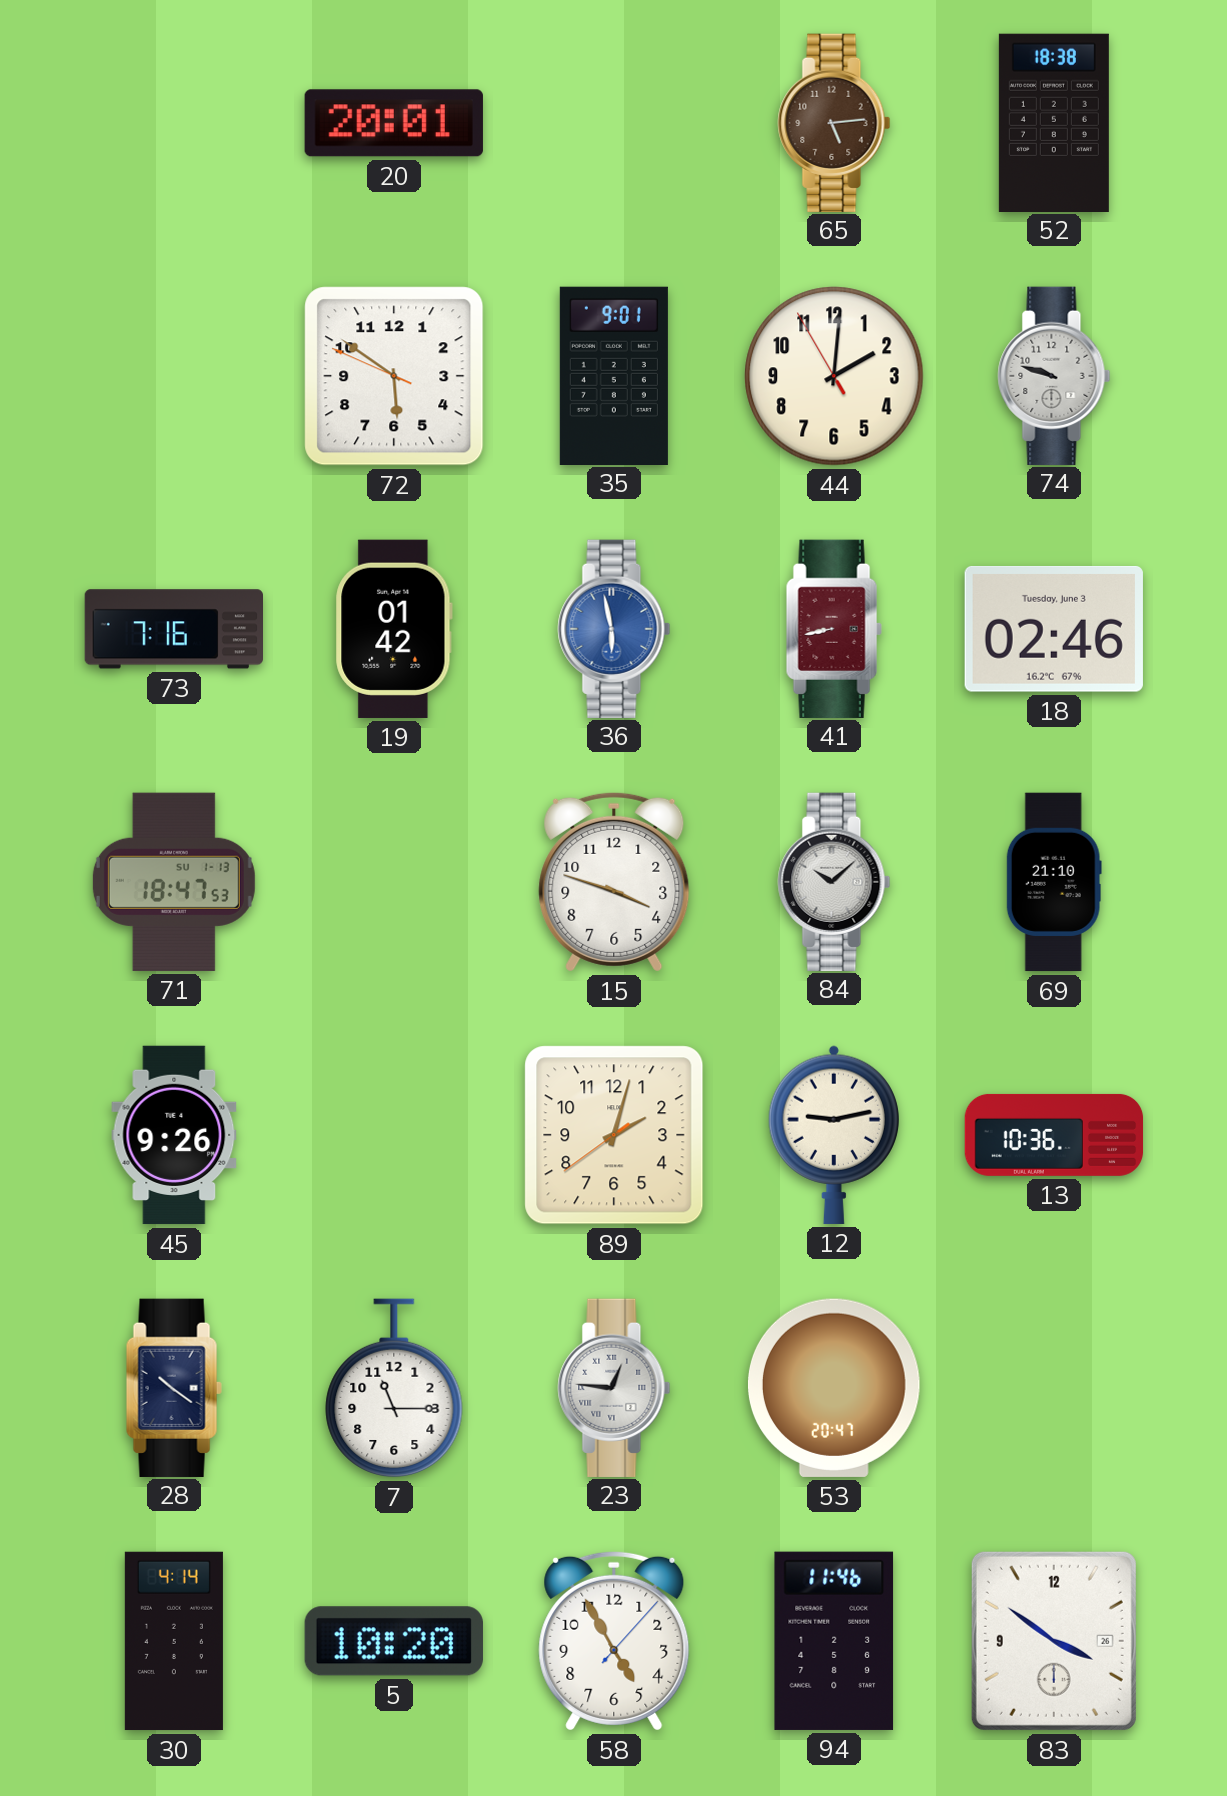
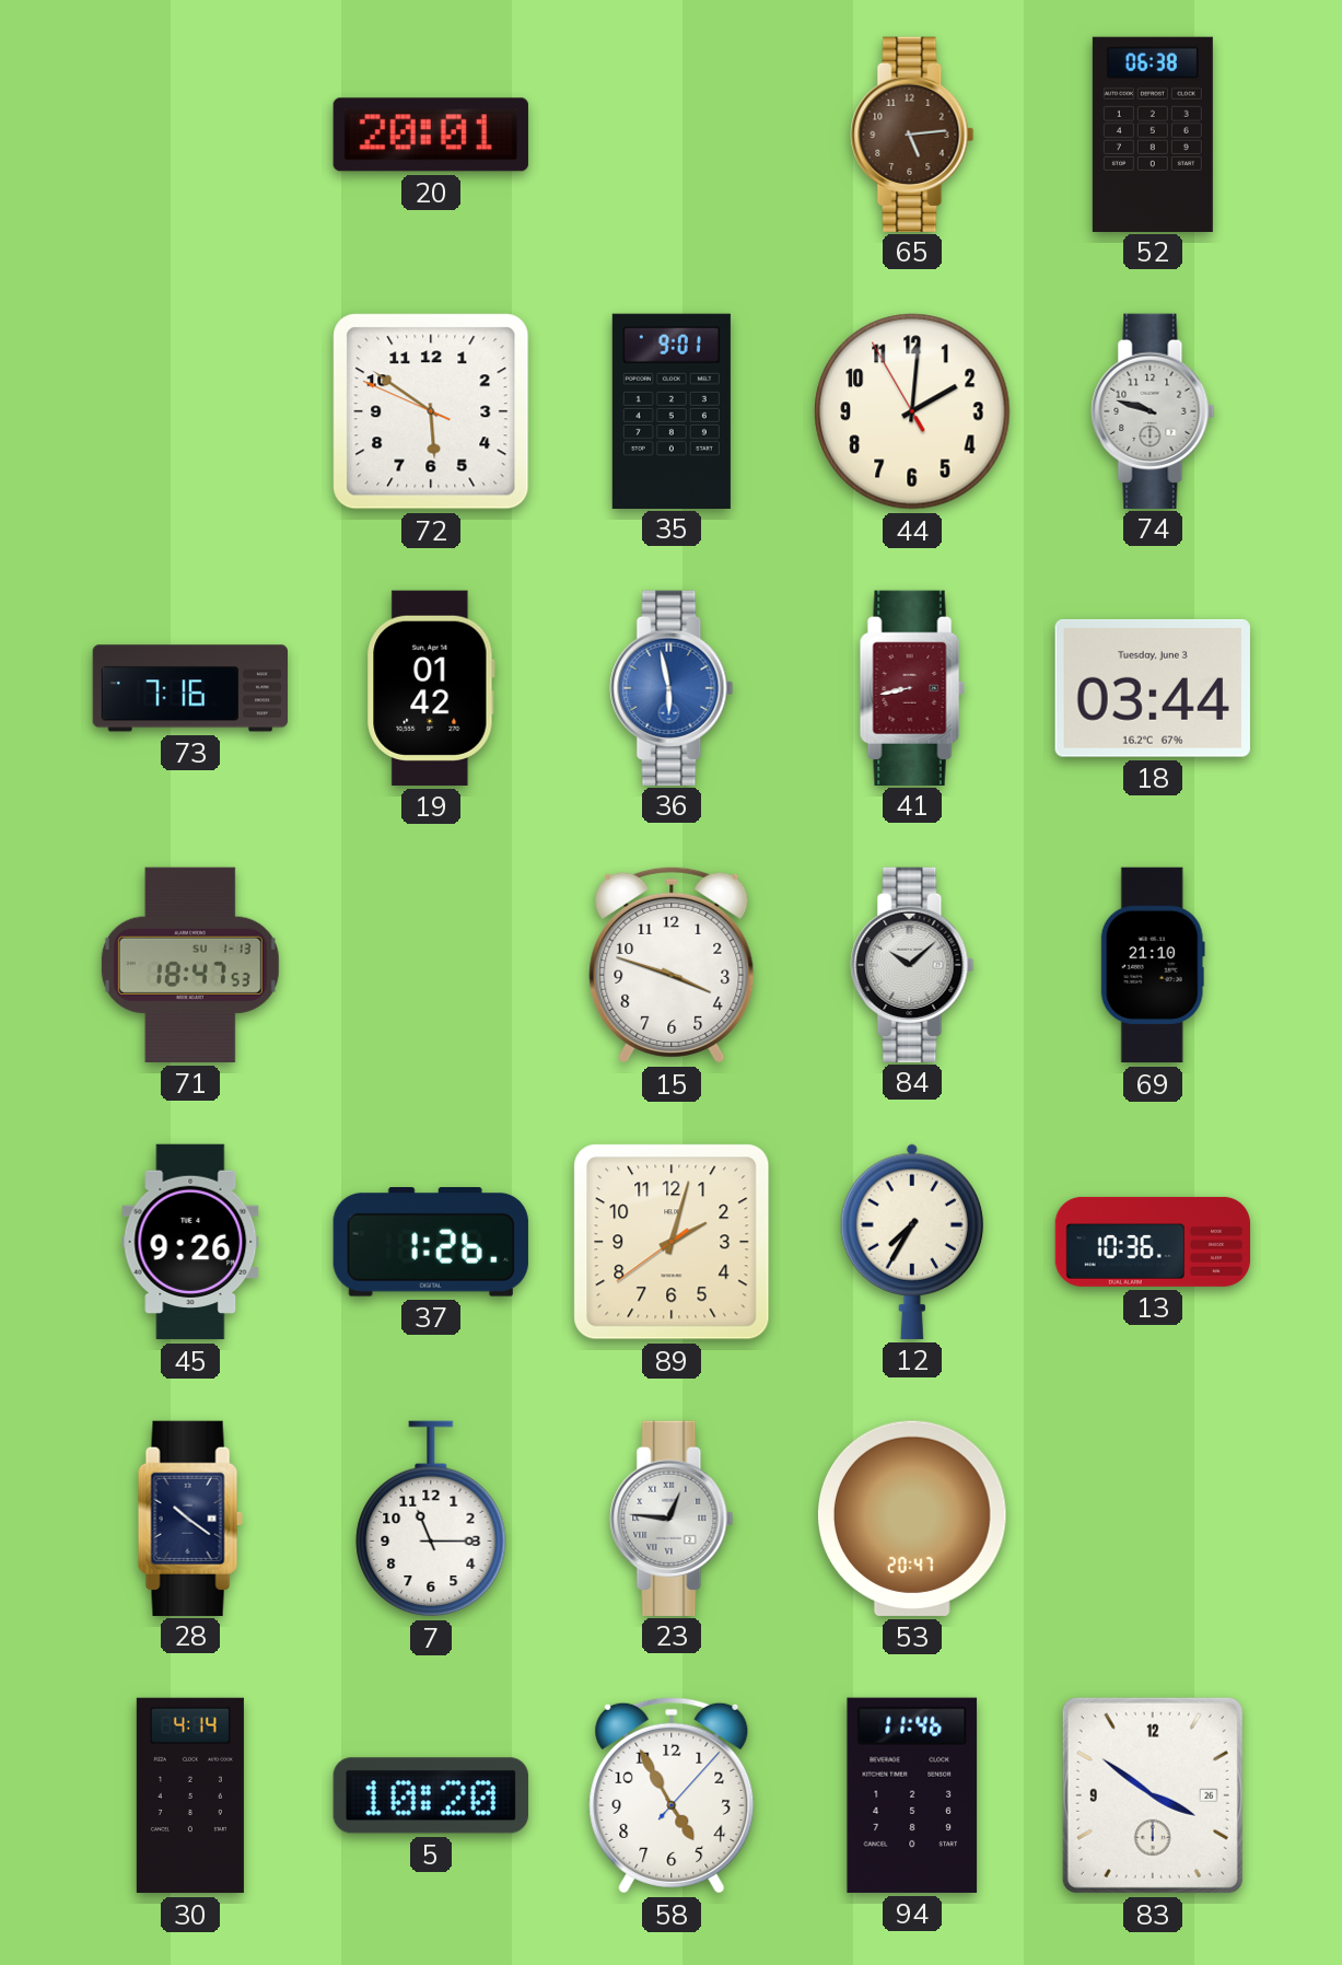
52: 18:38 -> 06:38 (1153, 133)
18: 02:46 -> 03:44 (1153, 688)
37: none -> 1:26 (431, 1243)
12: 9:13 -> 7:35 (912, 1242)
